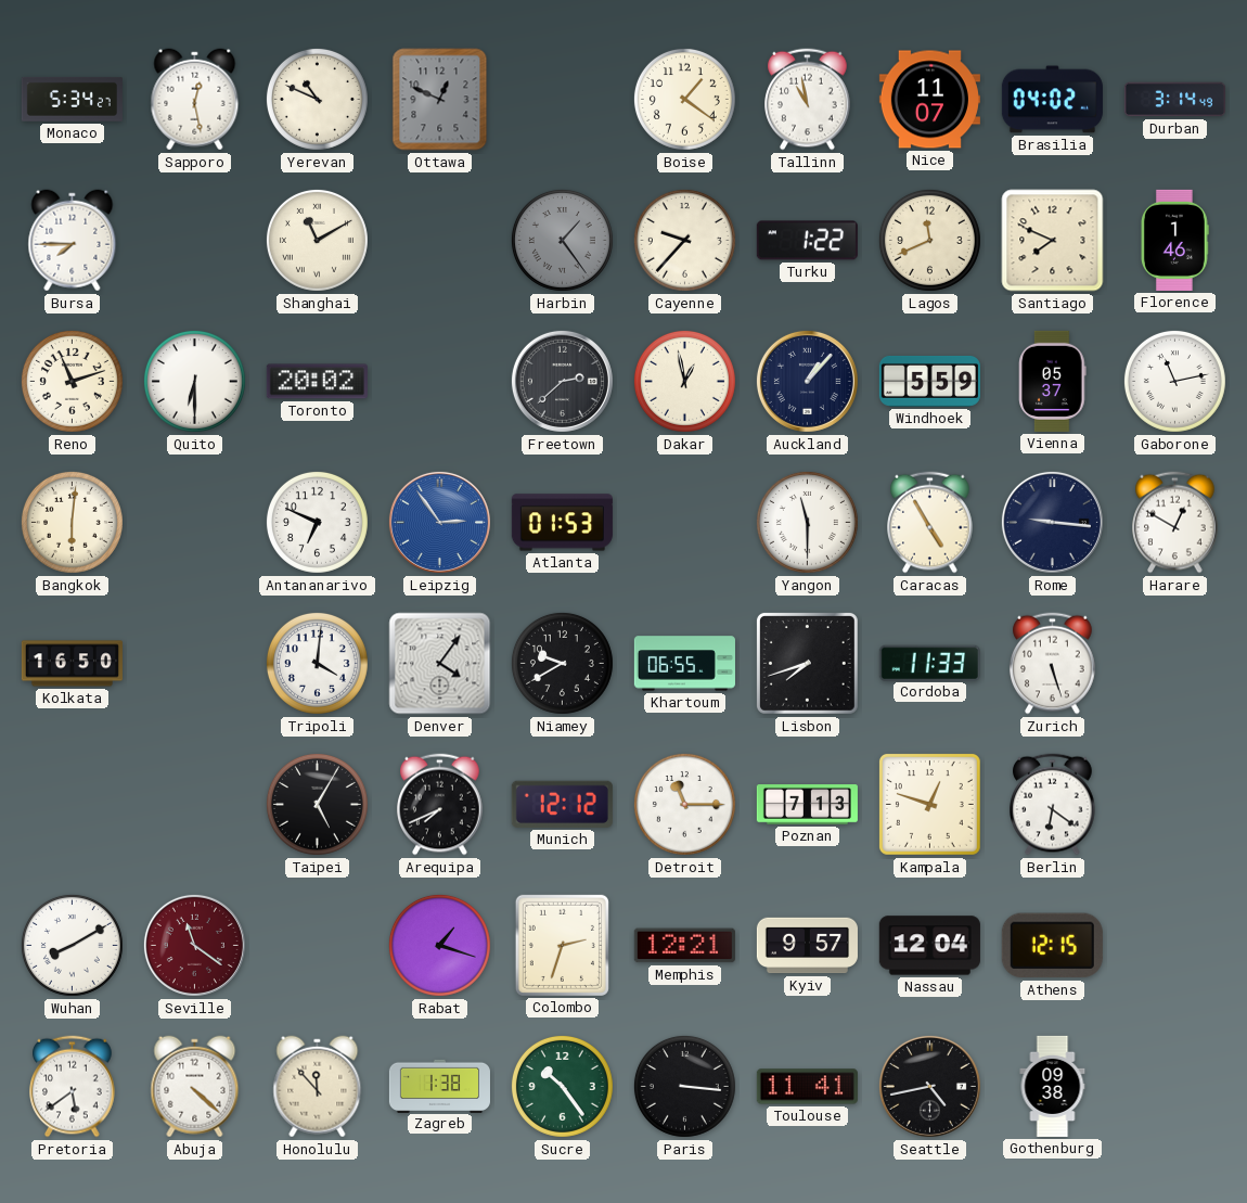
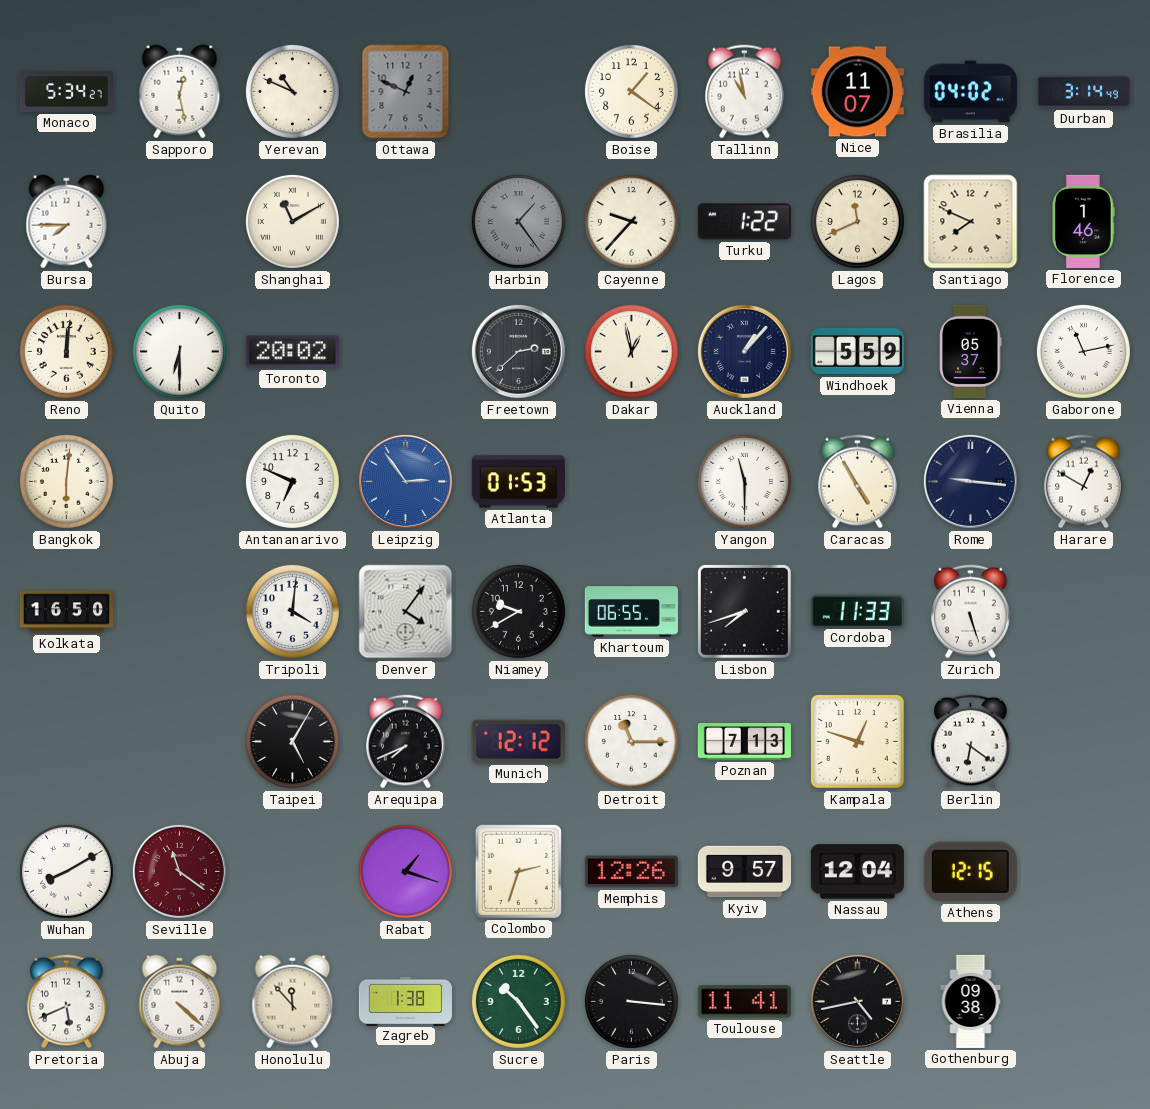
Reno: 11:12 -> 12:01 (66, 351)
Memphis: 12:21 -> 12:26 (631, 872)
Pretoria: 5:39 -> 5:41 (67, 1002)
